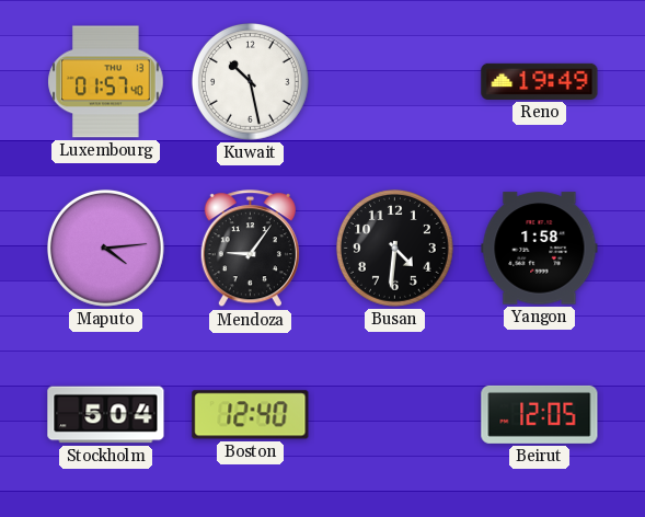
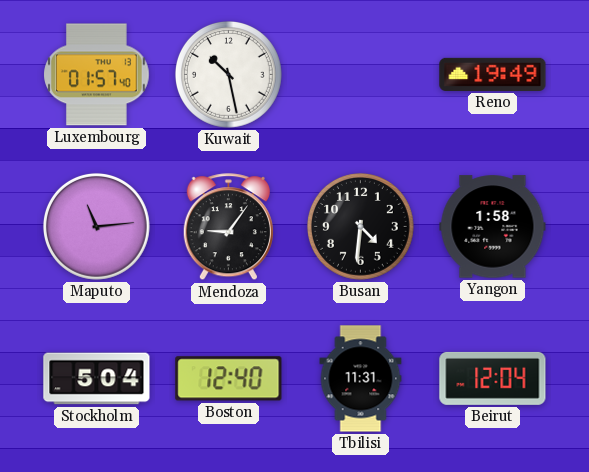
Maputo: 4:14 -> 11:14 (96, 226)
Tbilisi: none -> 11:31 (361, 379)
Beirut: 12:05 -> 12:04 (493, 378)
